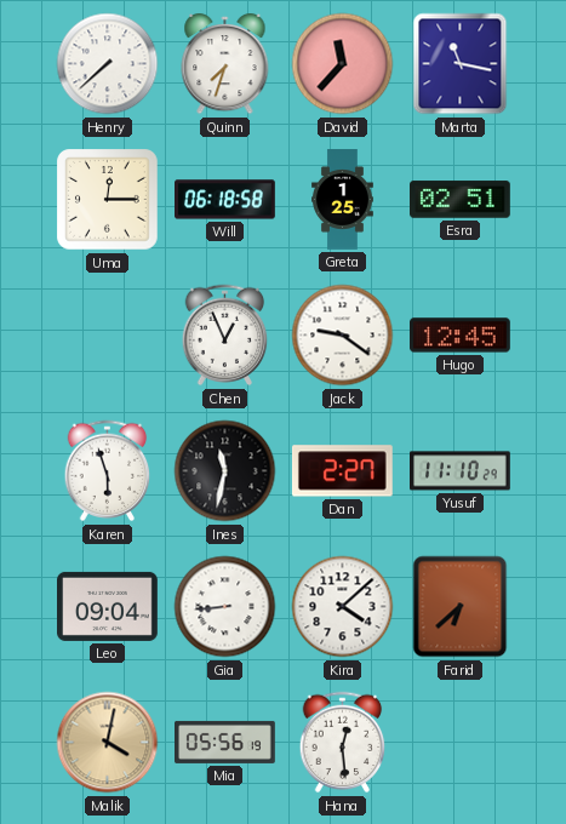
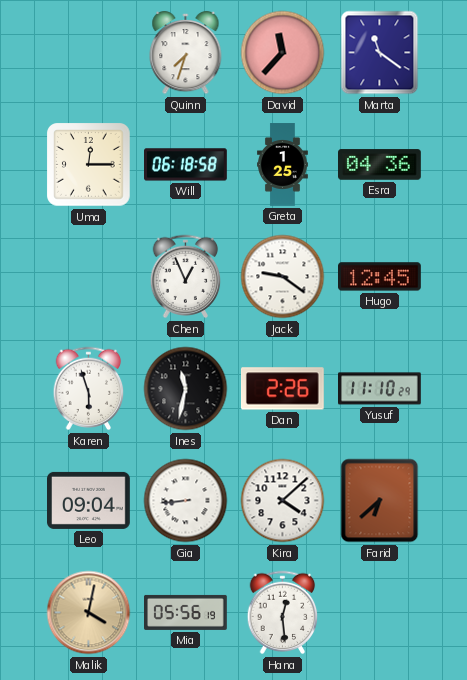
Henry: 7:38 -> none (108, 64)
Marta: 11:17 -> 11:21 (380, 53)
Esra: 02:51 -> 04:36 (380, 165)
Dan: 2:27 -> 2:26 (282, 389)
